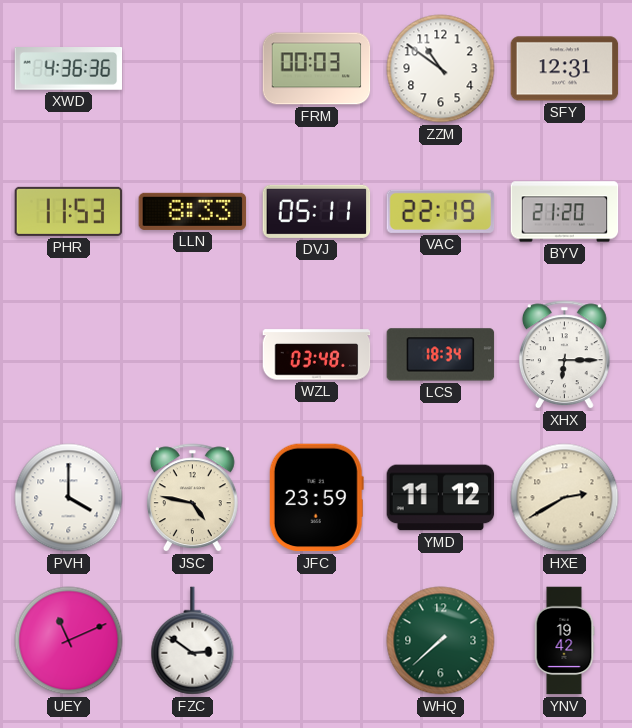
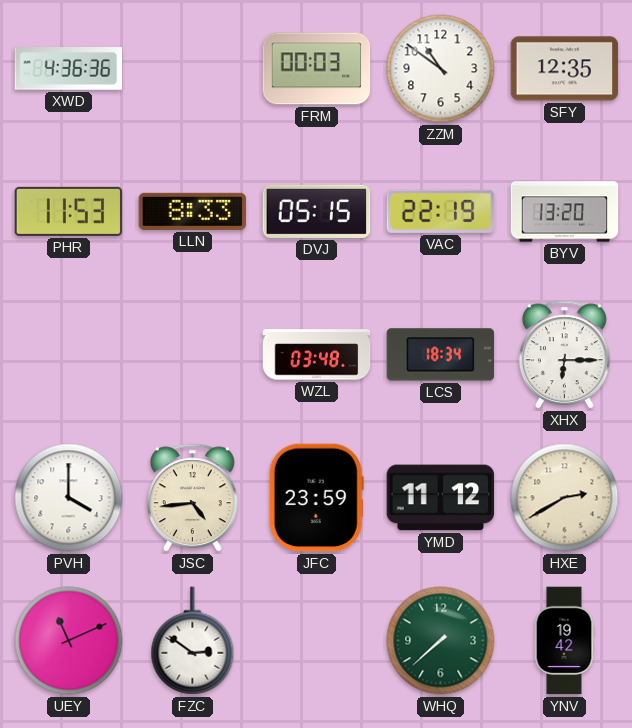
SFY: 12:31 -> 12:35 (565, 69)
DVJ: 05:11 -> 05:15 (317, 211)
BYV: 21:20 -> 13:20 (565, 212)
JSC: 4:47 -> 4:44 (192, 498)
